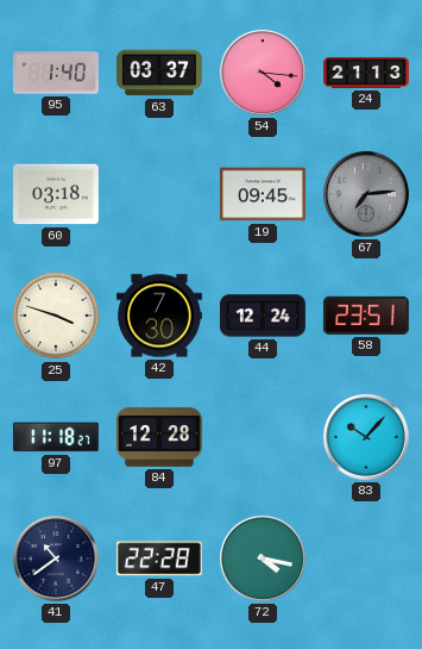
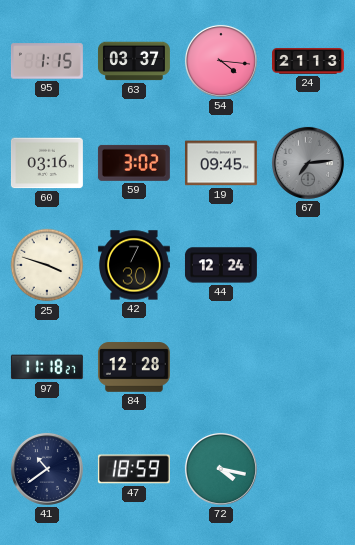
95: 1:40 -> 1:15 (47, 61)
60: 03:18 -> 03:16 (47, 163)
59: none -> 3:02 (134, 163)
58: 23:51 -> none (366, 316)
83: 10:07 -> none (366, 437)
47: 22:28 -> 18:59 (134, 469)
